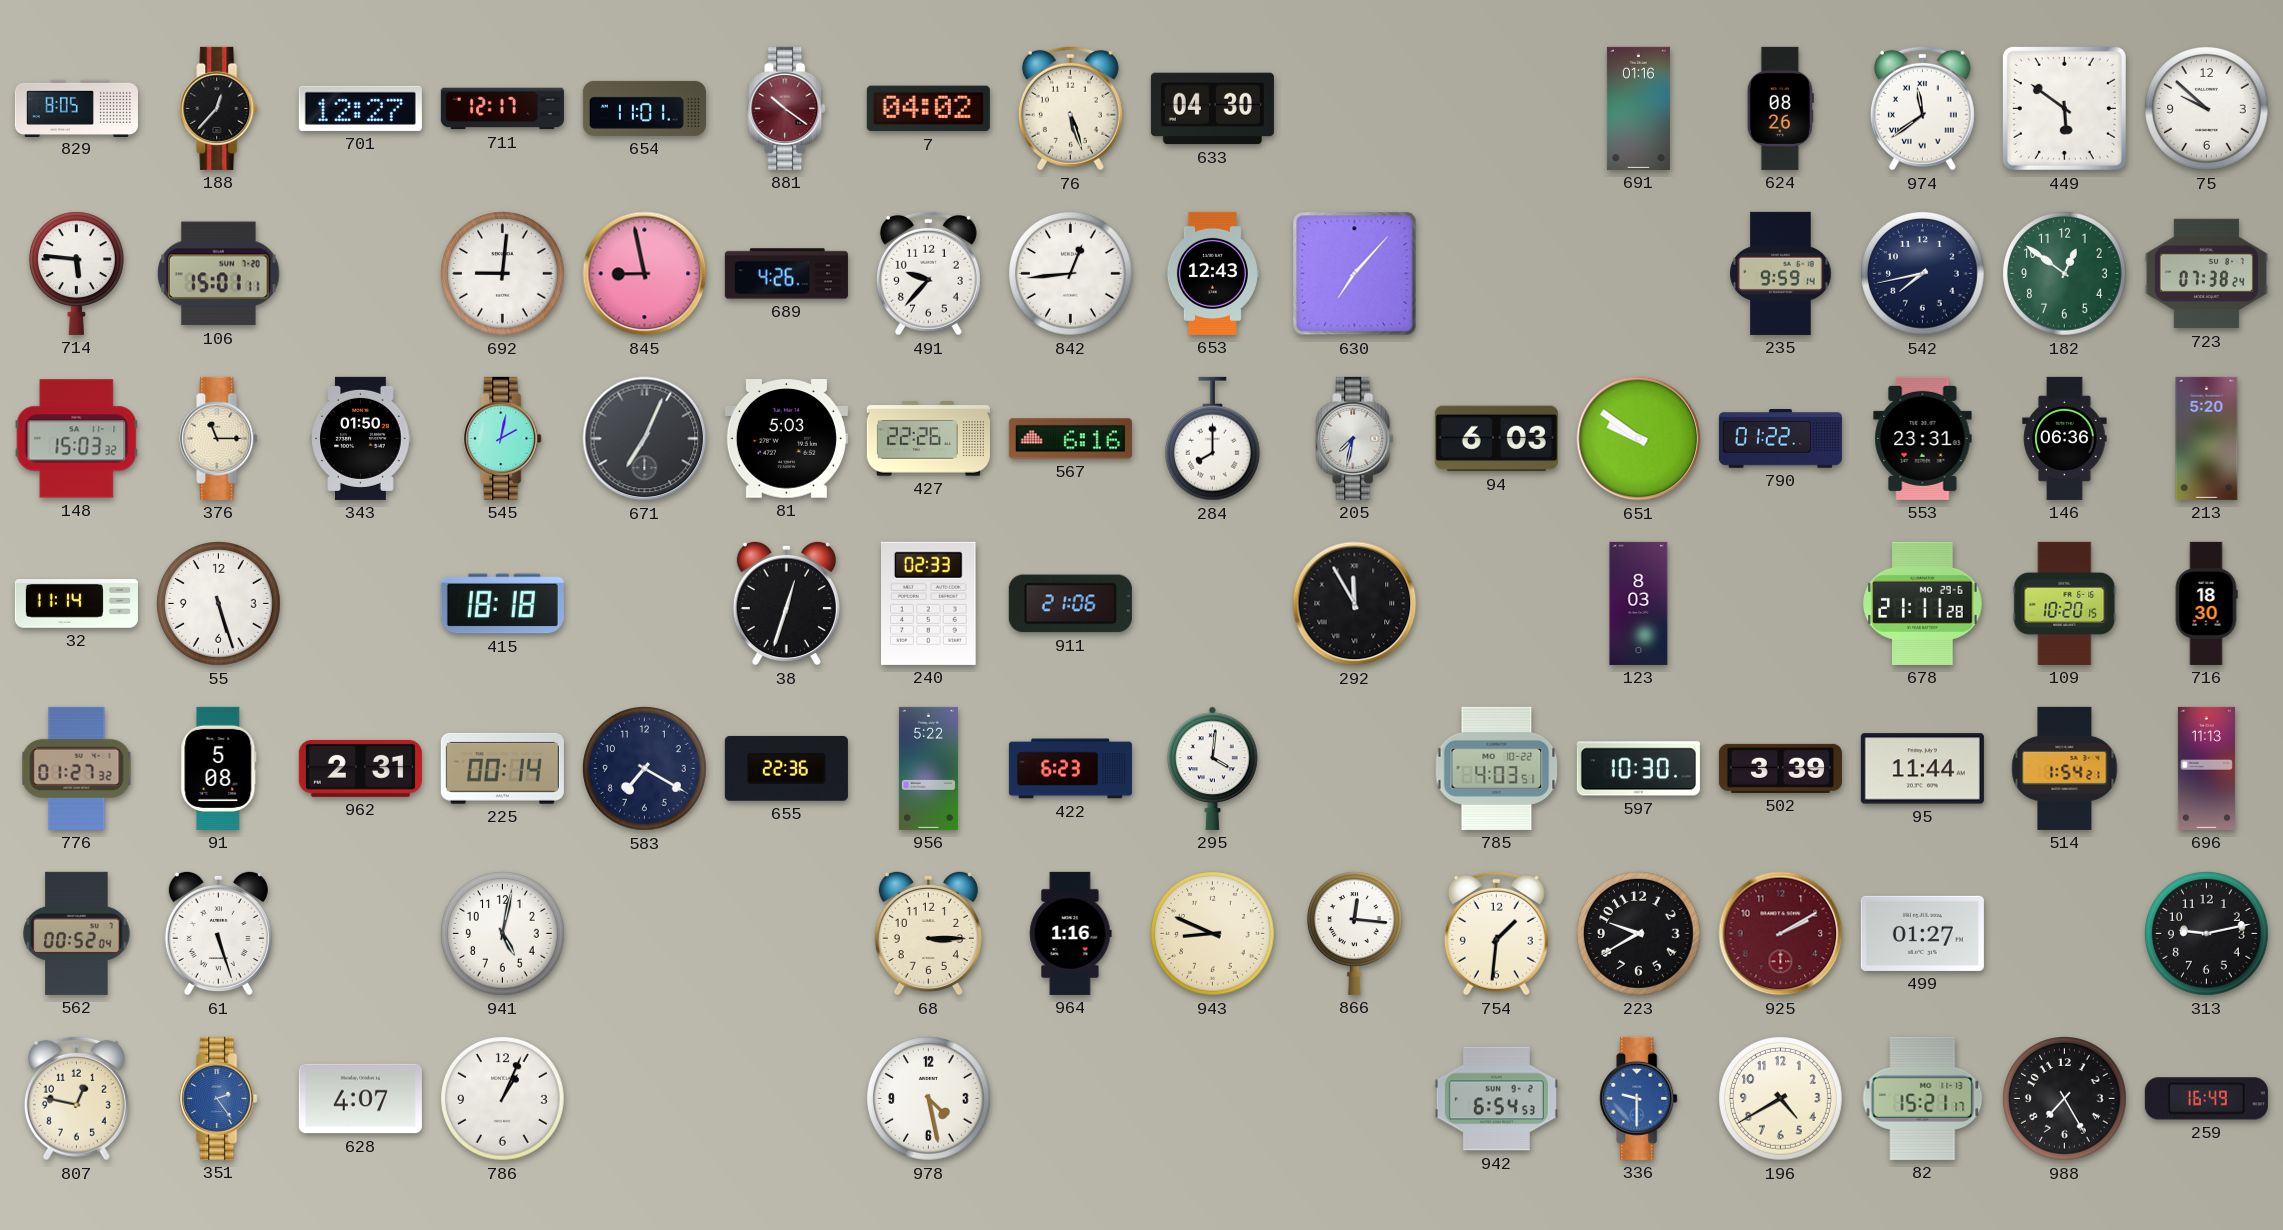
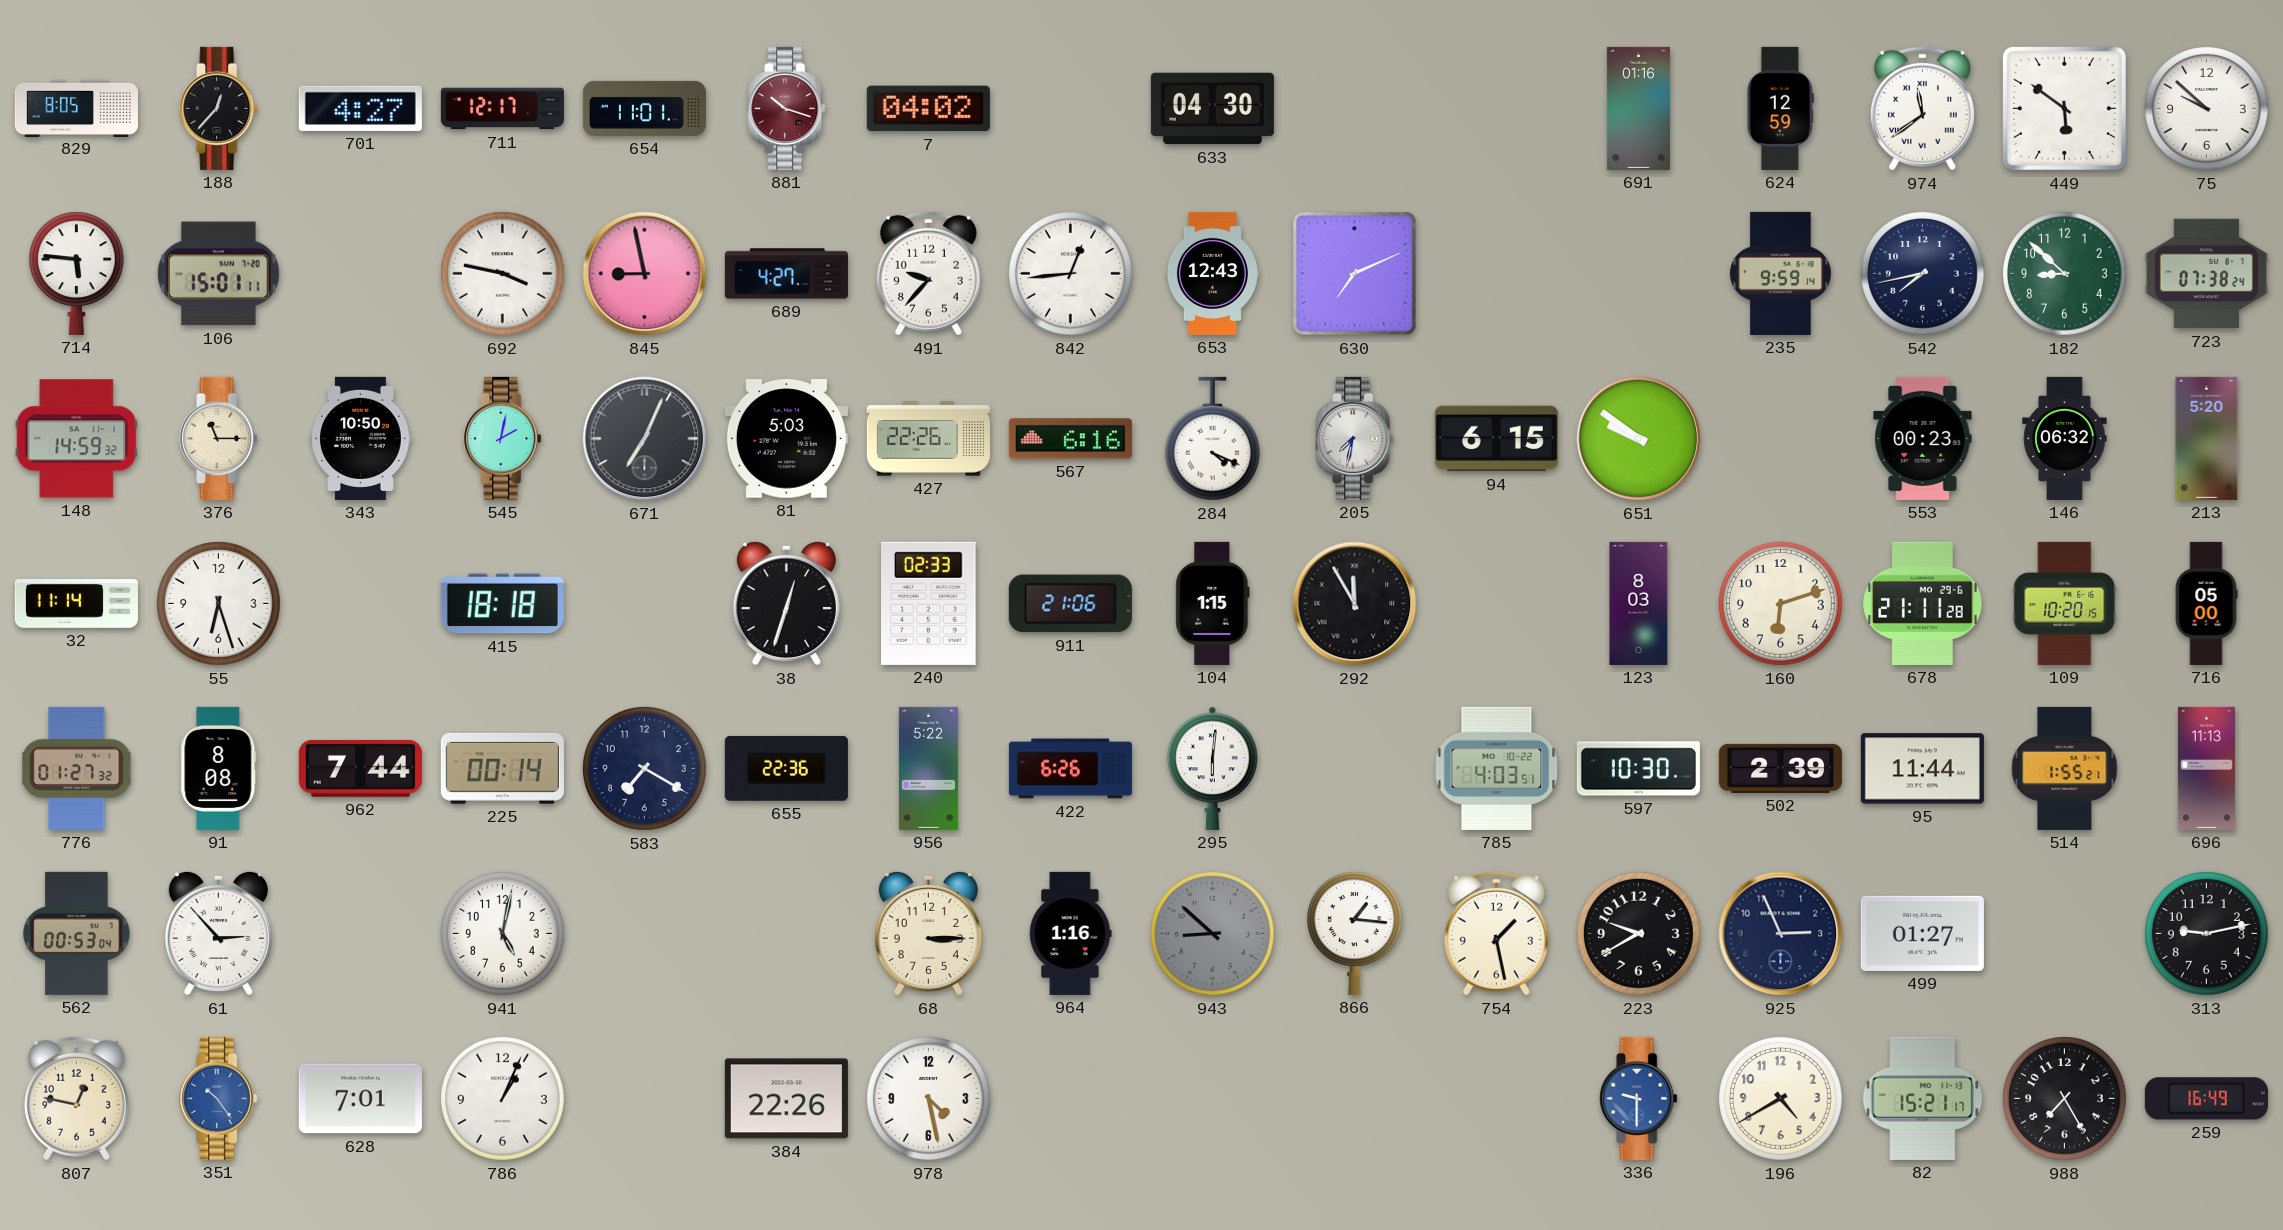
701: 12:27 -> 4:27 (360, 108)
881: 10:21 -> 10:18 (787, 108)
76: 5:27 -> none (1070, 108)
624: 08:26 -> 12:59 (1780, 108)
692: 9:01 -> 3:47 (503, 274)
689: 4:26 -> 4:27 (786, 274)
630: 7:07 -> 7:11 (1355, 274)
182: 12:51 -> 8:52 (2065, 274)
148: 15:03 -> 14:59 (77, 439)
343: 01:50 -> 10:50 (361, 438)
284: 8:00 -> 4:19 (1212, 439)
94: 6:03 -> 6:15 (1496, 439)
790: 01:22 -> none (1780, 439)
553: 23:31 -> 00:23 (1923, 438)
146: 06:36 -> 06:32 (2065, 438)
55: 5:27 -> 6:27 (219, 604)
104: none -> 1:15 (1213, 603)
160: none -> 6:12 (1781, 604)
716: 18:30 -> 05:00 (2206, 603)
91: 5:08 -> 8:08 (219, 768)
962: 2:31 -> 7:44 (360, 768)
422: 6:23 -> 6:26 (1070, 769)
295: 4:01 -> 6:01 (1213, 768)
502: 3:39 -> 2:39 (1780, 768)
514: 1:54 -> 1:55 (2065, 768)
562: 00:52 -> 00:53 (77, 933)
61: 5:27 -> 2:53 (218, 933)
943: 8:49 -> 8:52 (1213, 934)
943 dial: cream -> grey (1213, 934)
866: 12:16 -> 1:16 (1354, 933)
754: 1:31 -> 1:28 (1496, 933)
925: 2:10 -> 2:56 (1781, 934)
925 dial: burgundy -> navy (1781, 934)
351: 2:24 -> 10:24 (219, 1098)
628: 4:07 -> 7:01 (360, 1099)
384: none -> 22:26 (786, 1099)
942: 6:54 -> none (1496, 1099)
